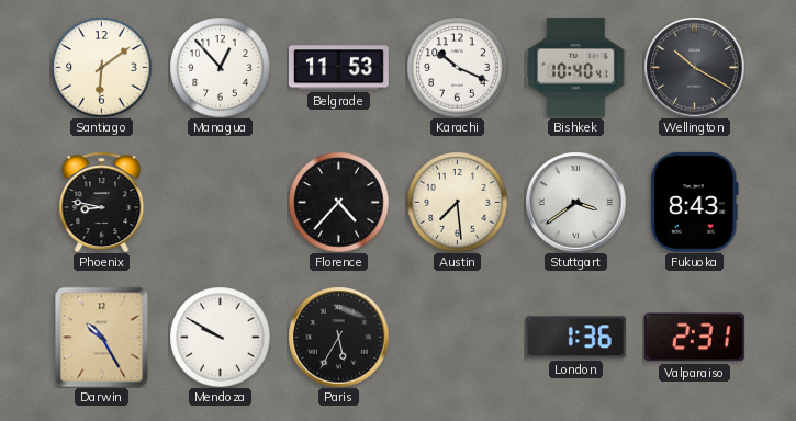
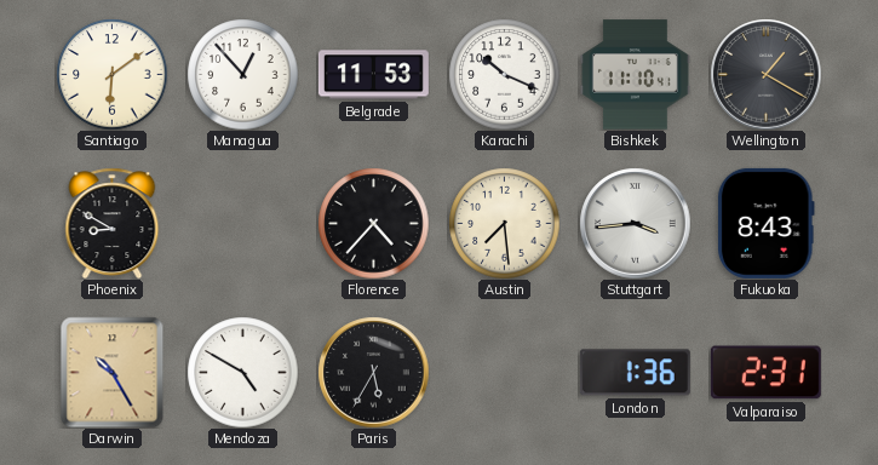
Bishkek: 10:40 -> 11:10 (635, 75)
Wellington: 10:20 -> 1:20 (765, 74)
Phoenix: 8:47 -> 8:50 (113, 223)
Stuttgart: 3:39 -> 3:44 (635, 223)
Mendoza: 9:50 -> 4:50 (242, 372)
